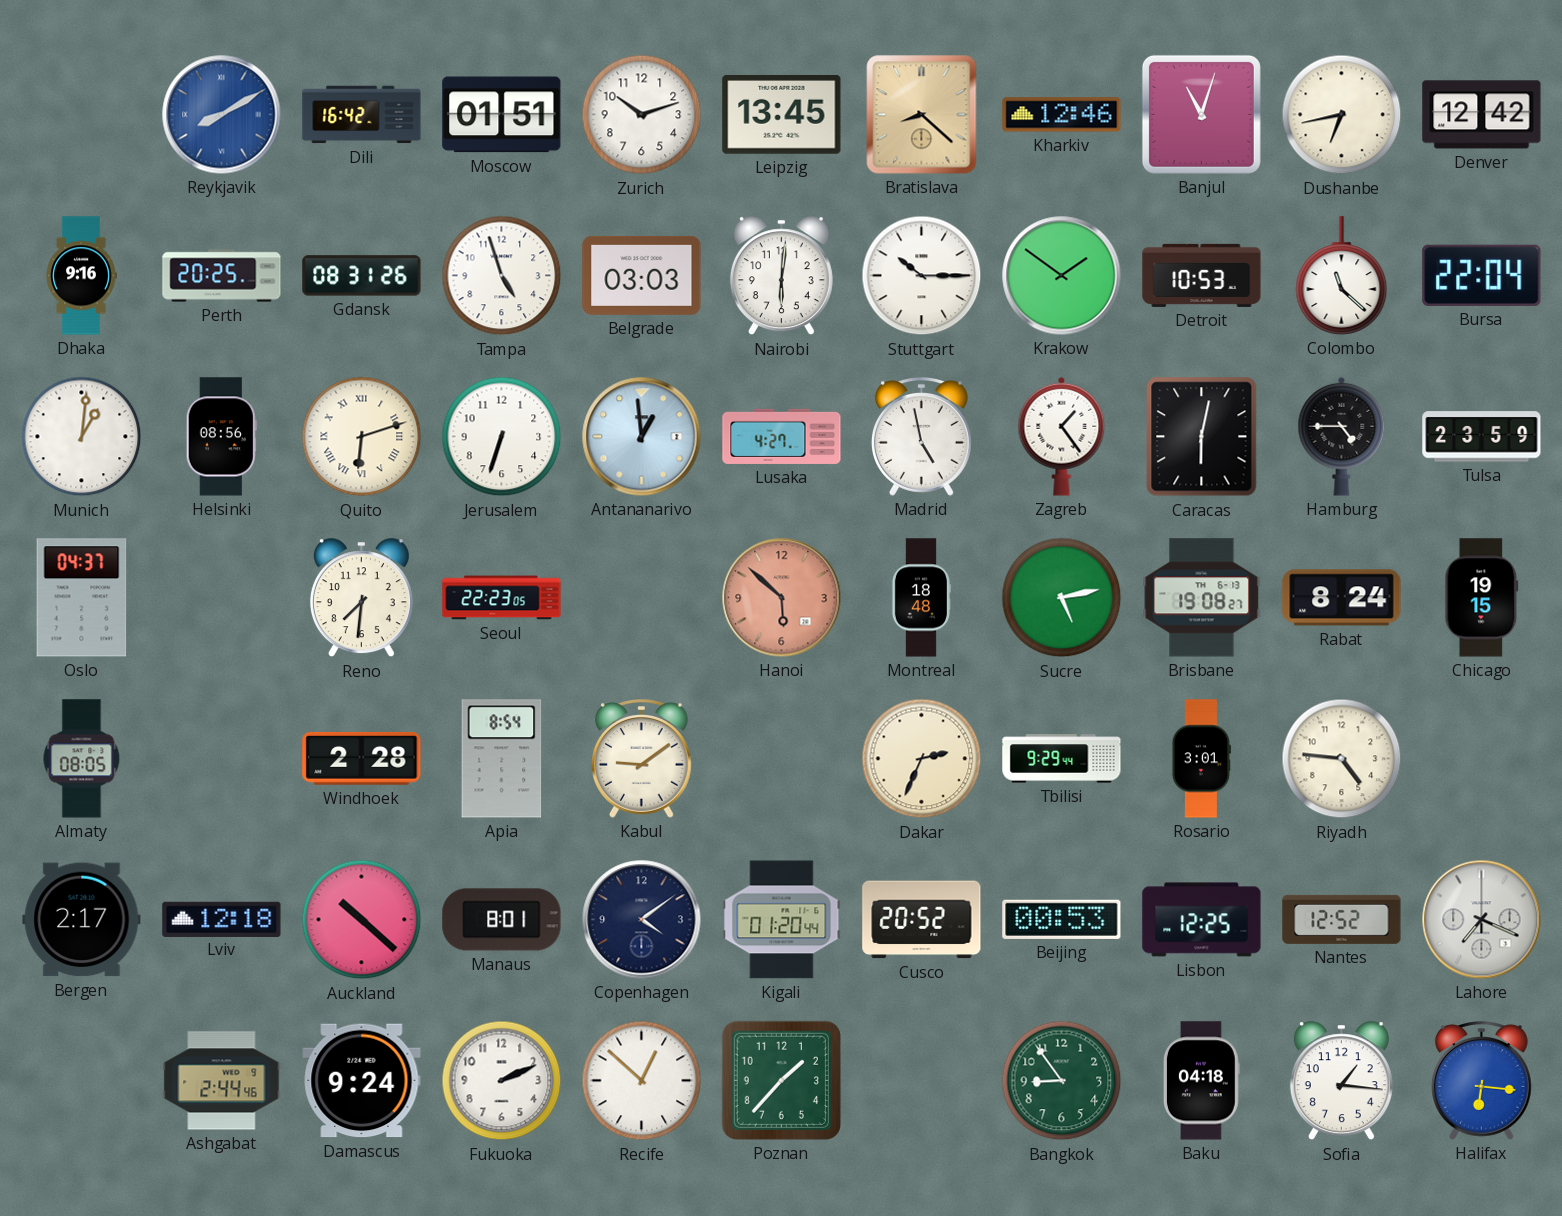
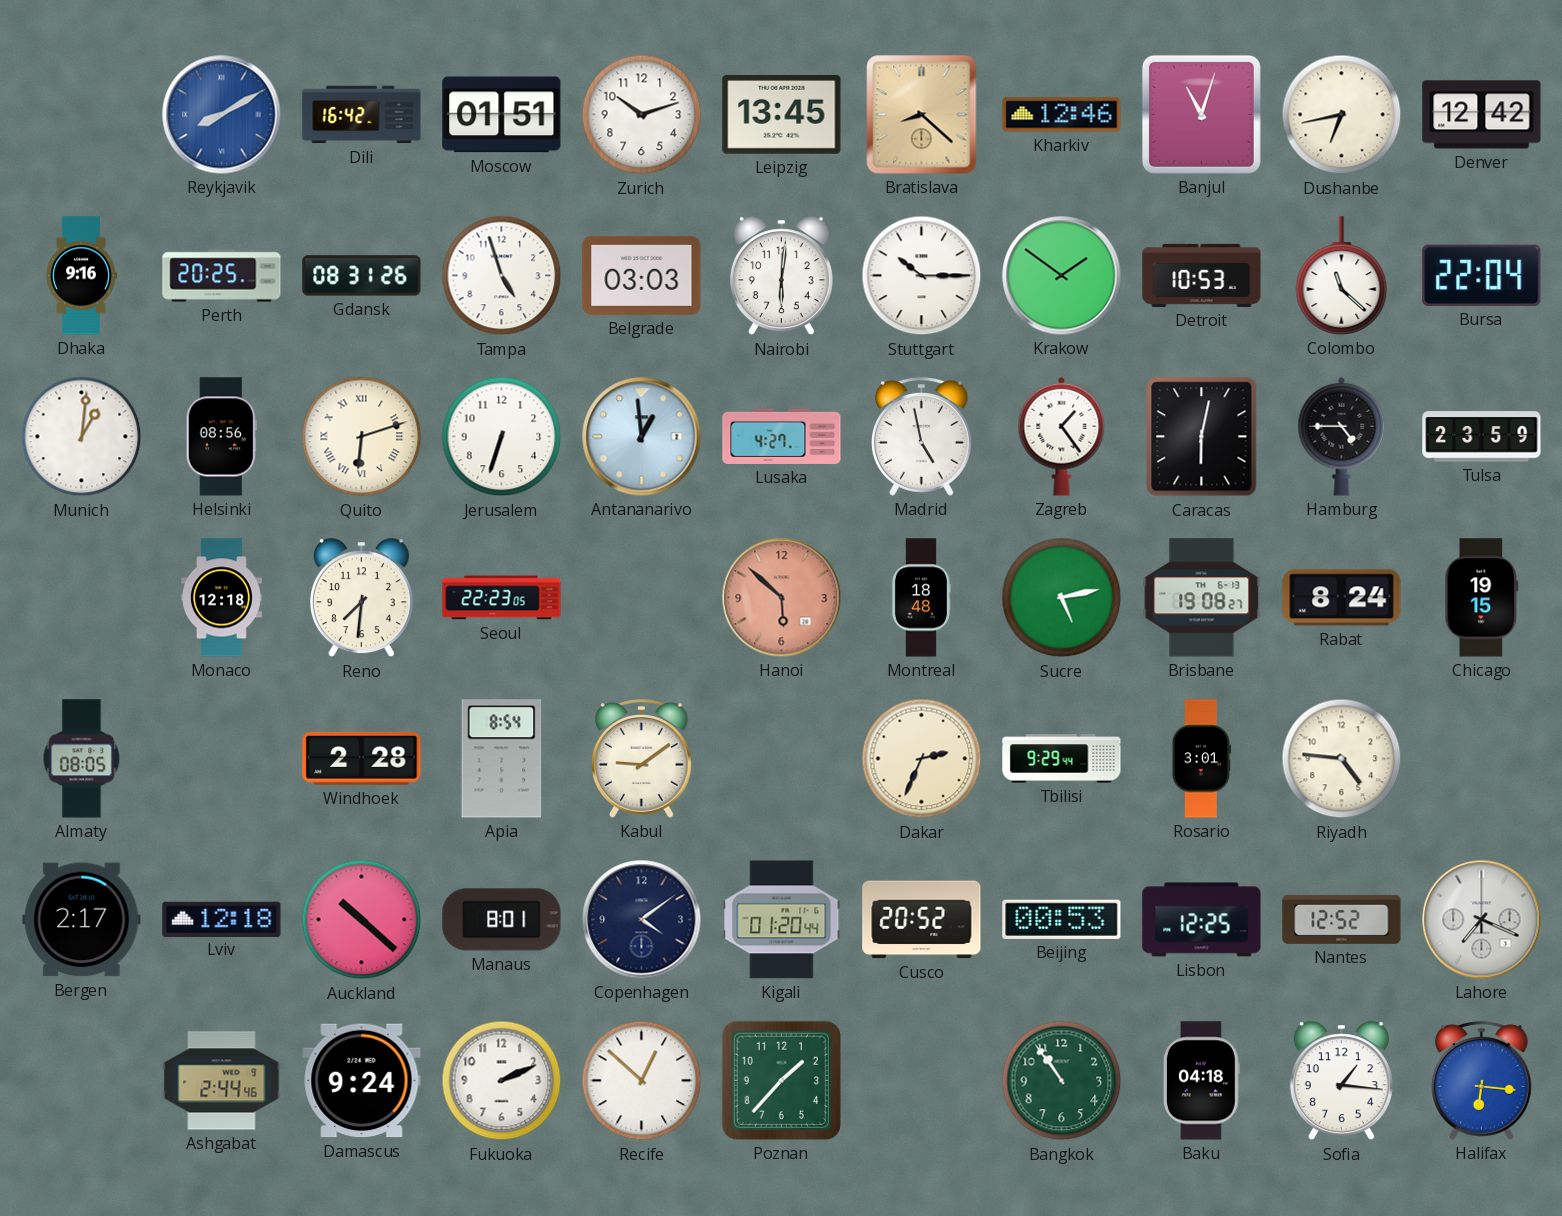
Oslo: 04:37 -> none (82, 598)
Monaco: none -> 12:18 (222, 598)
Bangkok: 8:54 -> 10:54 (1062, 1081)
